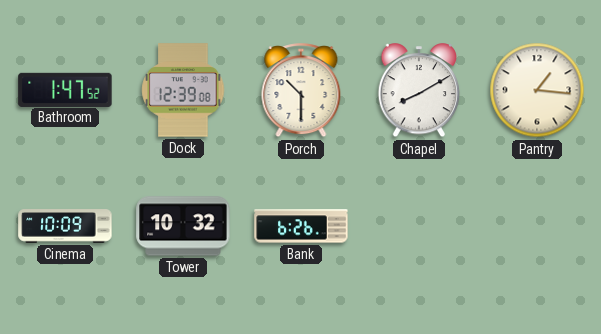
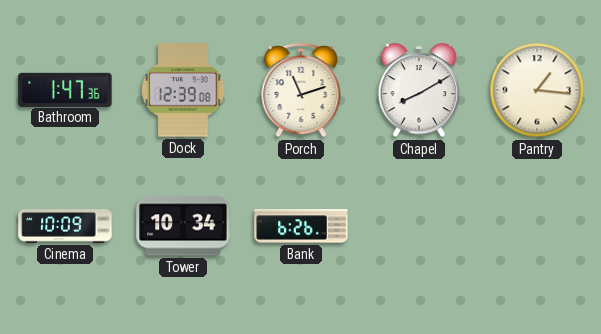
Bathroom: 1:47:52 -> 1:47:36 (65, 89)
Porch: 10:30 -> 11:12 (301, 91)
Tower: 10:32 -> 10:34 (183, 226)
